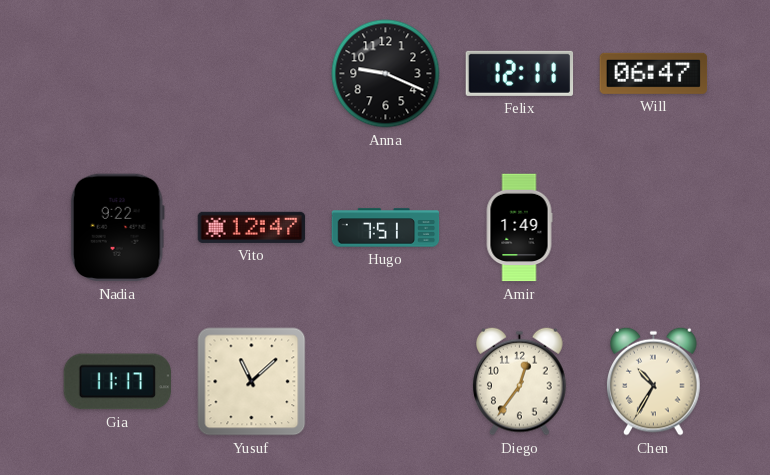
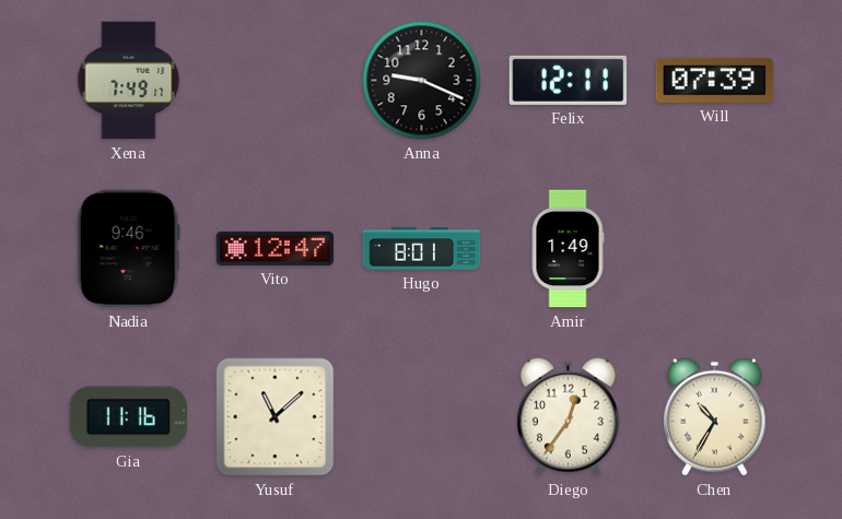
Xena: none -> 7:49 (129, 81)
Will: 06:47 -> 07:39 (715, 80)
Nadia: 9:22 -> 9:46 (128, 249)
Hugo: 7:51 -> 8:01 (422, 249)
Gia: 11:17 -> 11:16 (128, 417)
